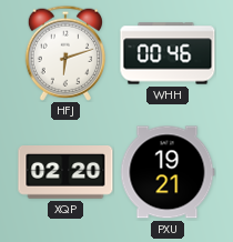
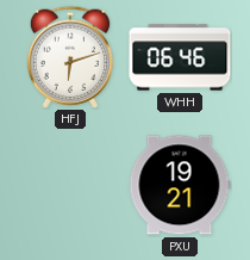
WHH: 00:46 -> 06:46 (180, 57)
XQP: 02:20 -> none (65, 172)
